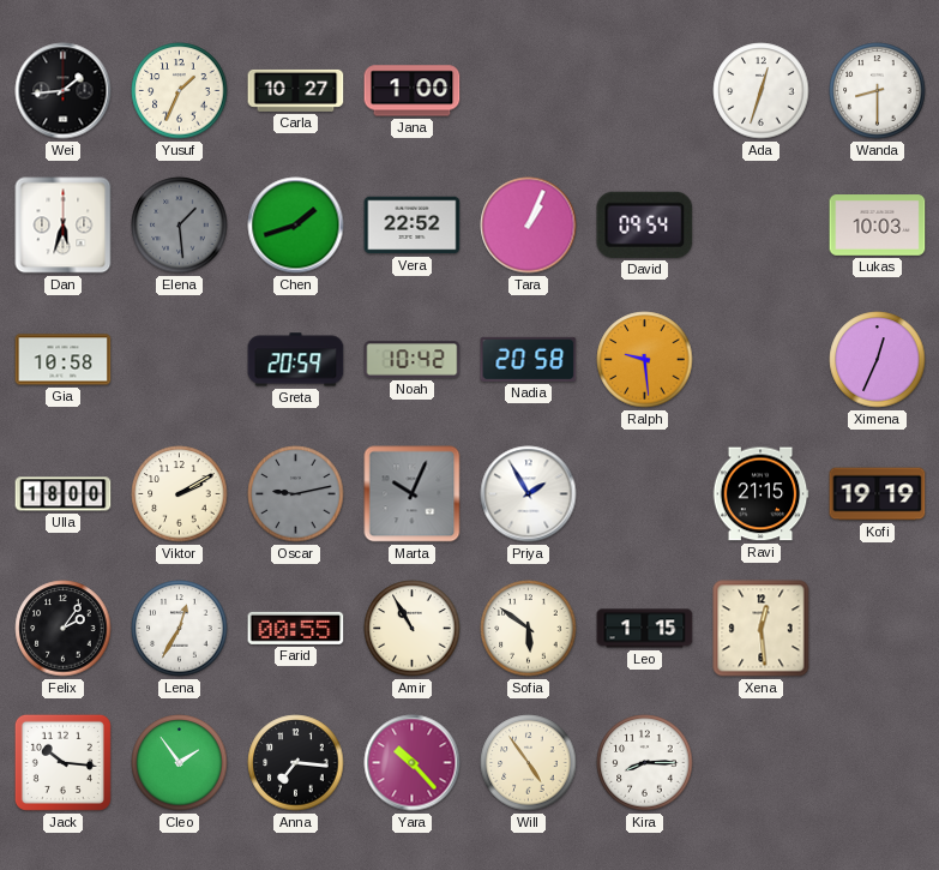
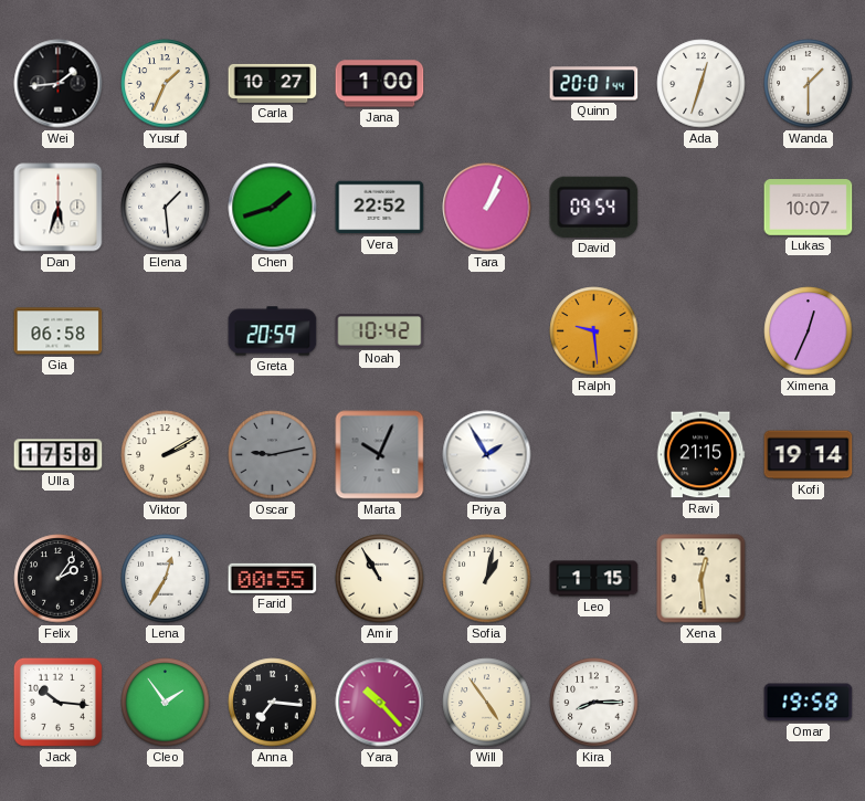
Quinn: none -> 20:01 (594, 84)
Wanda: 8:30 -> 1:30 (809, 84)
Elena dial: grey -> white (166, 208)
Lukas: 10:03 -> 10:07 (809, 208)
Gia: 10:58 -> 06:58 (59, 331)
Nadia: 20:58 -> none (529, 359)
Ulla: 18:00 -> 17:58 (59, 455)
Kofi: 19:19 -> 19:14 (809, 455)
Sofia: 5:51 -> 1:02 (487, 579)
Omar: none -> 19:58 (809, 703)
